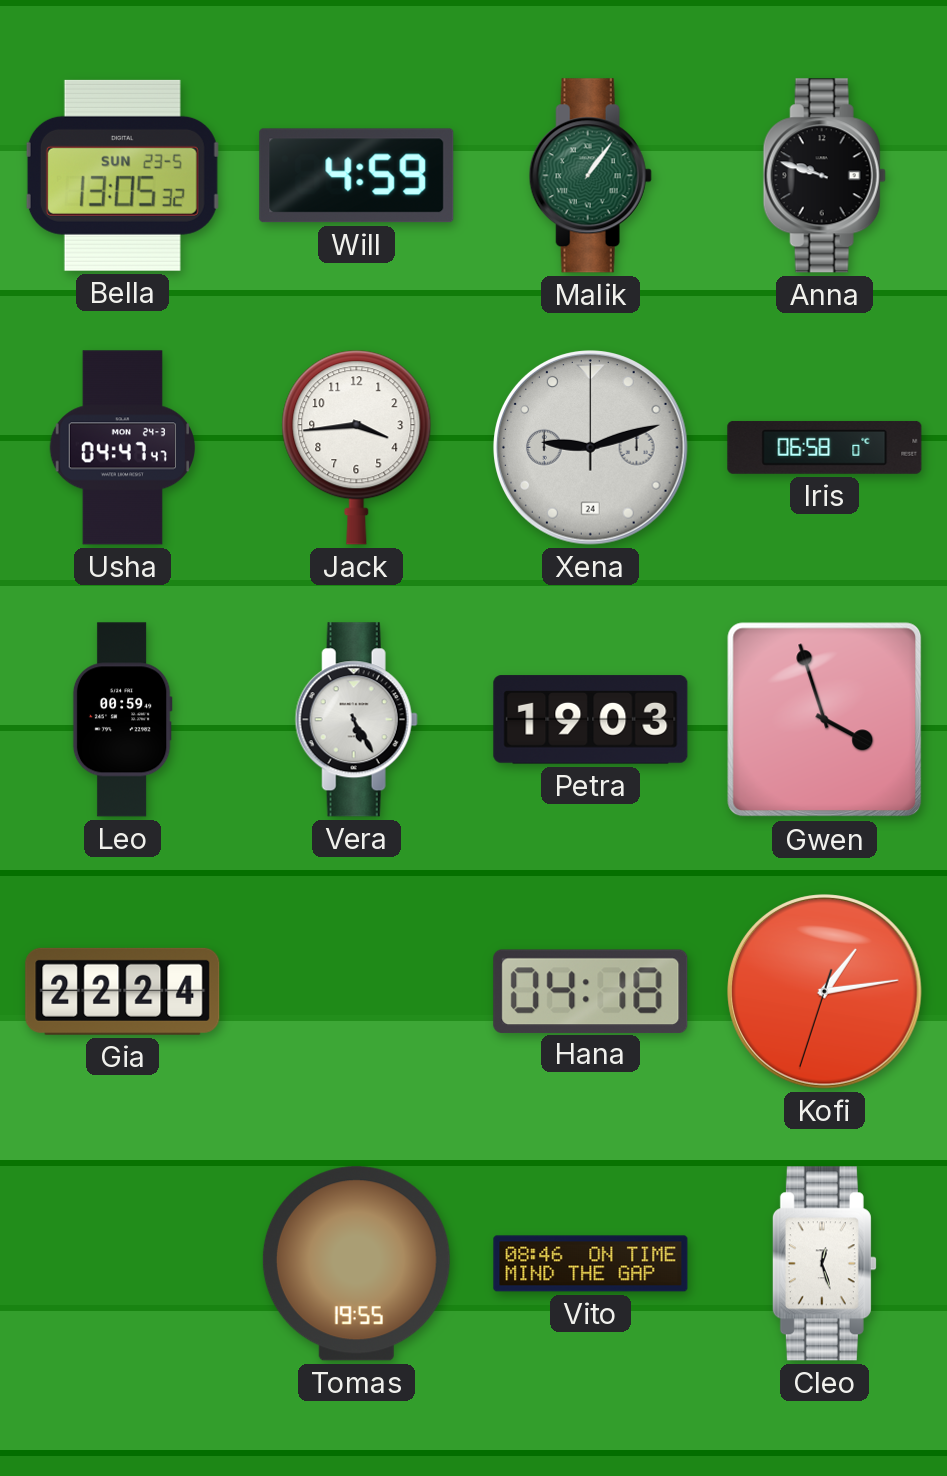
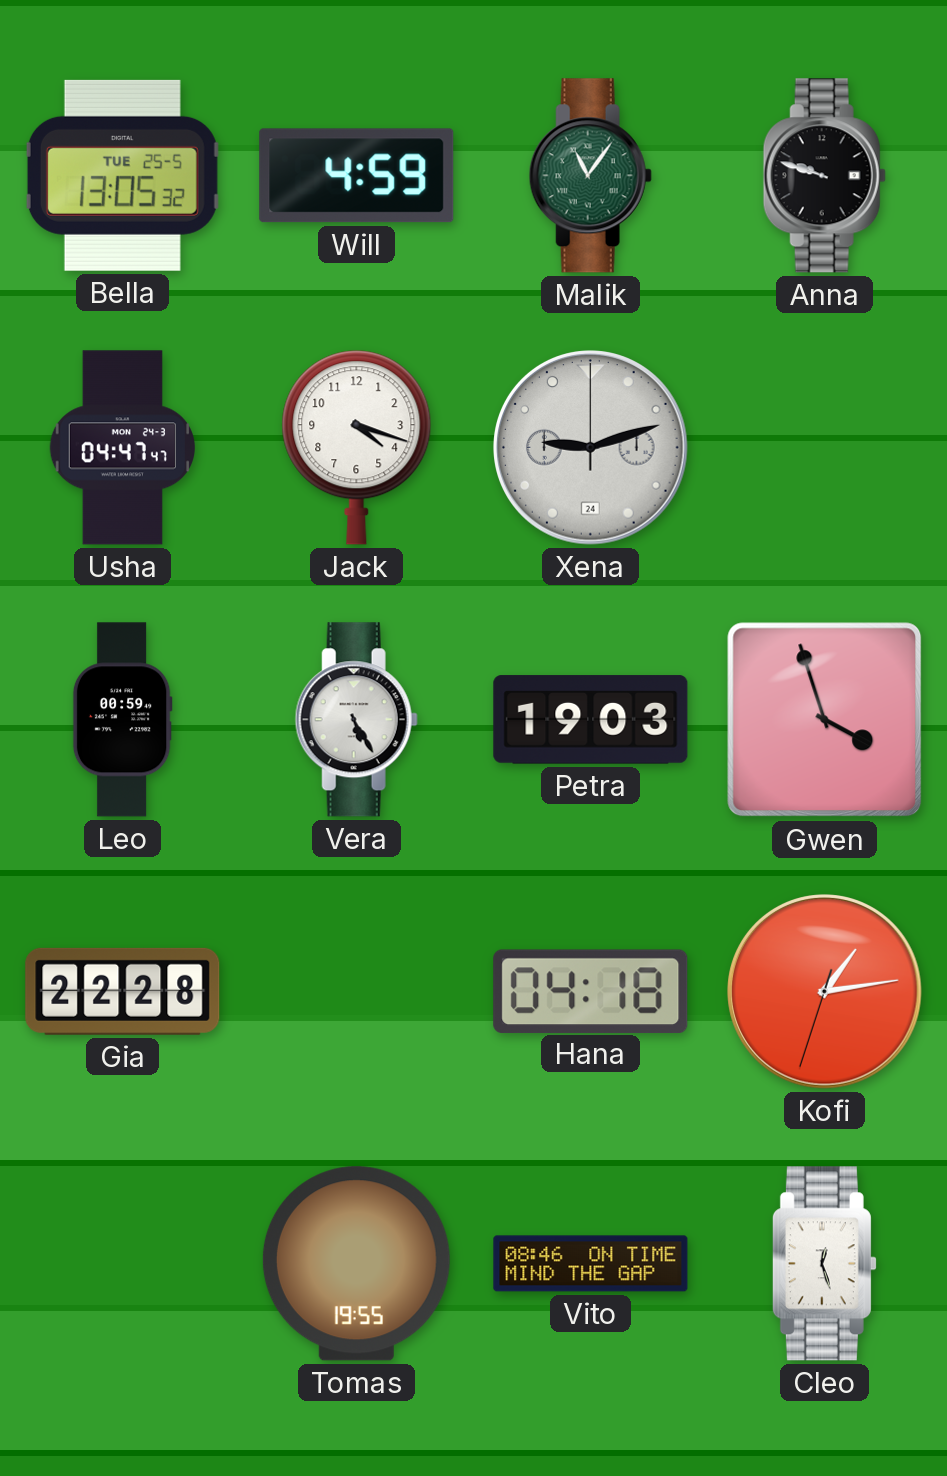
Bella date: SUN 23-5 -> TUE 25-5 (122, 175)
Malik: 1:06 -> 11:06 (590, 176)
Jack: 3:44 -> 4:18 (357, 448)
Iris: 06:58 -> none (825, 447)
Gia: 22:24 -> 22:28 (123, 991)
